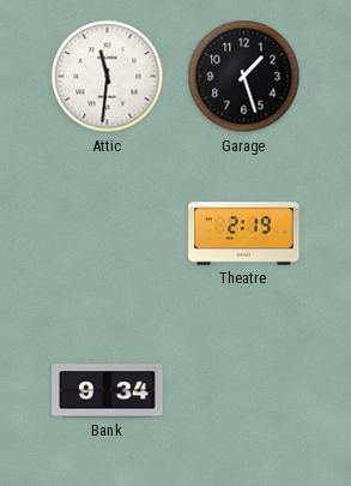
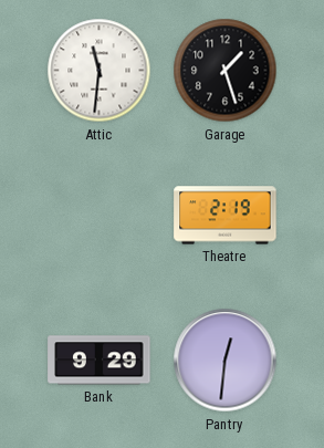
Bank: 9:34 -> 9:29 (100, 361)
Pantry: none -> 12:31 (226, 361)
